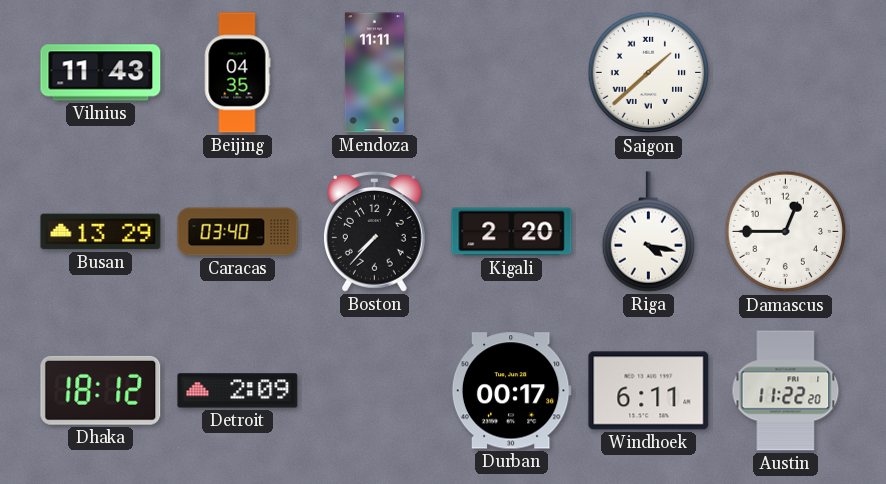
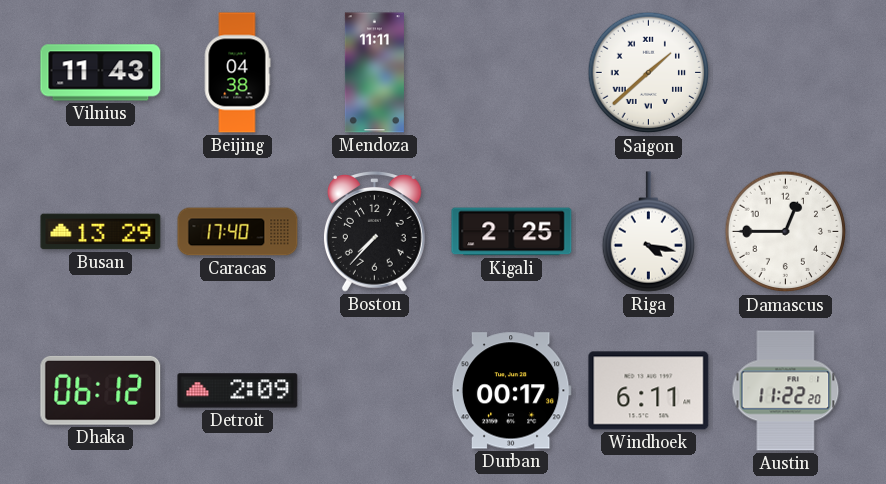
Beijing: 04:35 -> 04:38 (237, 73)
Caracas: 03:40 -> 17:40 (238, 232)
Kigali: 2:20 -> 2:25 (512, 232)
Dhaka: 18:12 -> 06:12 (101, 390)
